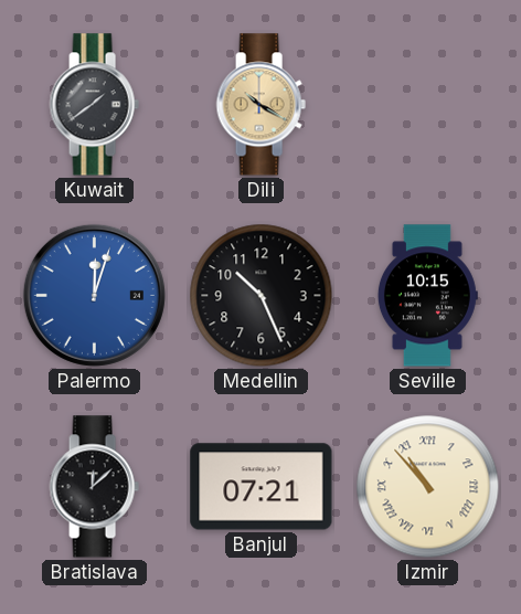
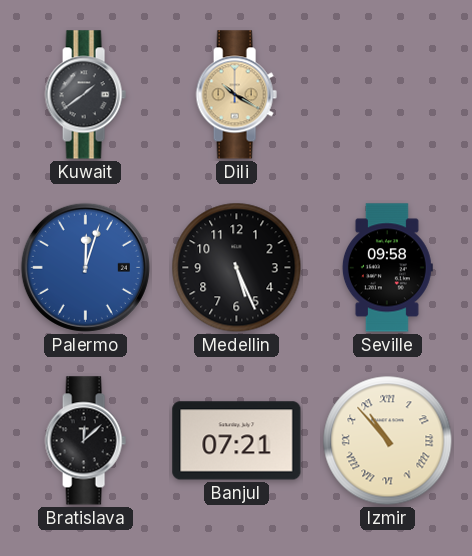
Medellin: 10:26 -> 5:26 (237, 268)
Seville: 10:15 -> 09:58 (387, 268)
